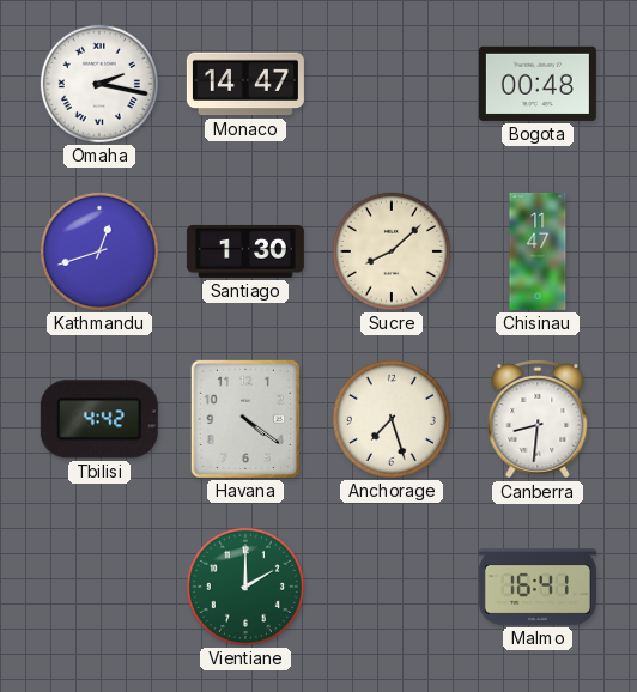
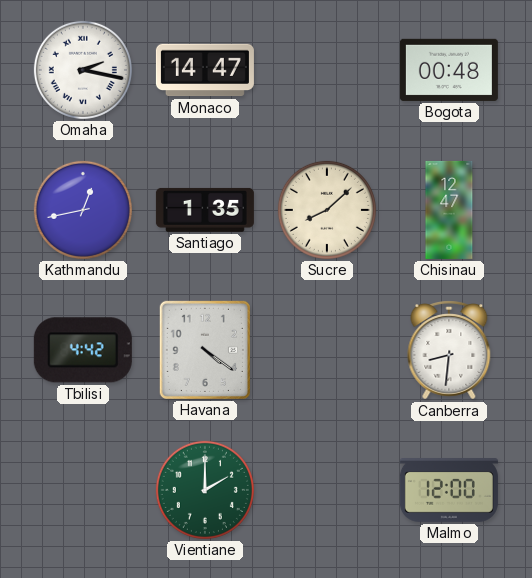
Kathmandu: 12:42 -> 12:43 (83, 210)
Santiago: 1:30 -> 1:35 (205, 210)
Chisinau: 11:47 -> 12:47 (449, 210)
Anchorage: 7:27 -> none (392, 419)
Malmo: 16:41 -> 12:00 (449, 491)
